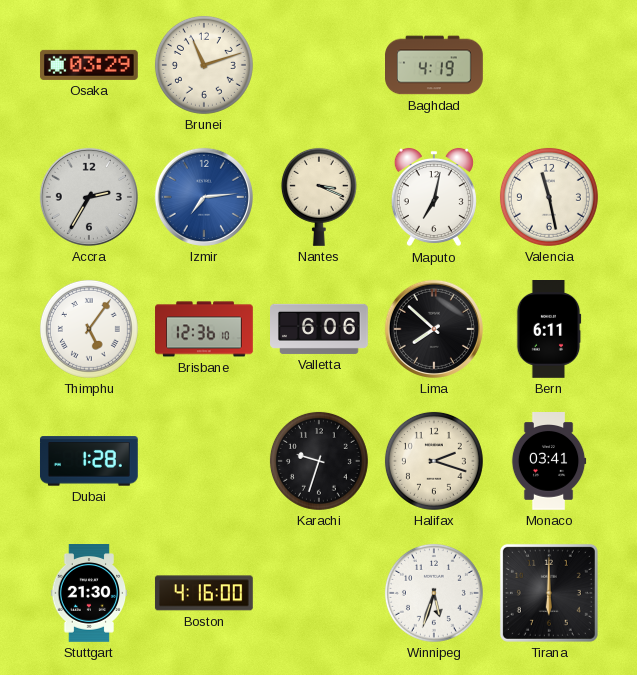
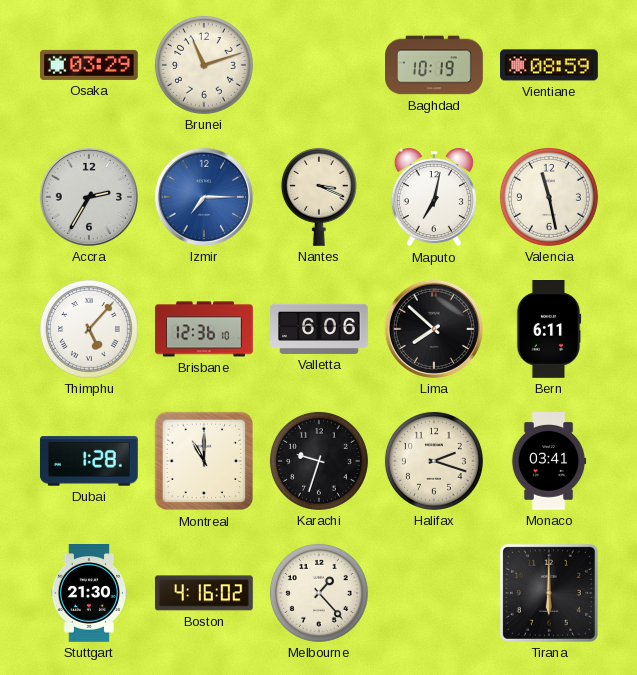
Baghdad: 4:19 -> 10:19 (435, 65)
Vientiane: none -> 08:59 (550, 65)
Izmir: 7:14 -> 7:15 (204, 197)
Thimphu: 5:06 -> 5:07 (89, 329)
Montreal: none -> 11:00 (204, 461)
Boston: 4:16:00 -> 4:16:02 (204, 593)
Melbourne: none -> 1:23 (319, 593)
Winnipeg: 5:33 -> none (434, 593)
